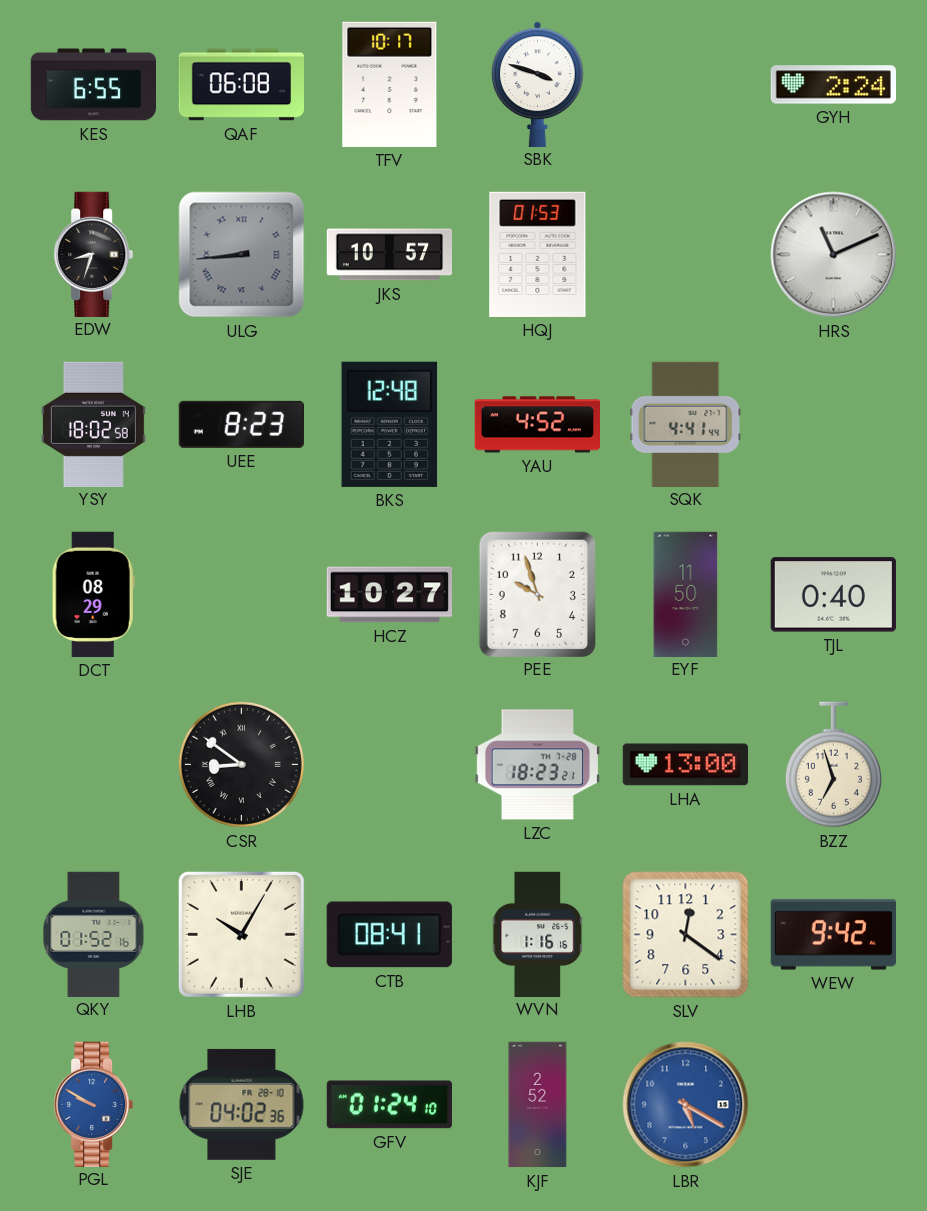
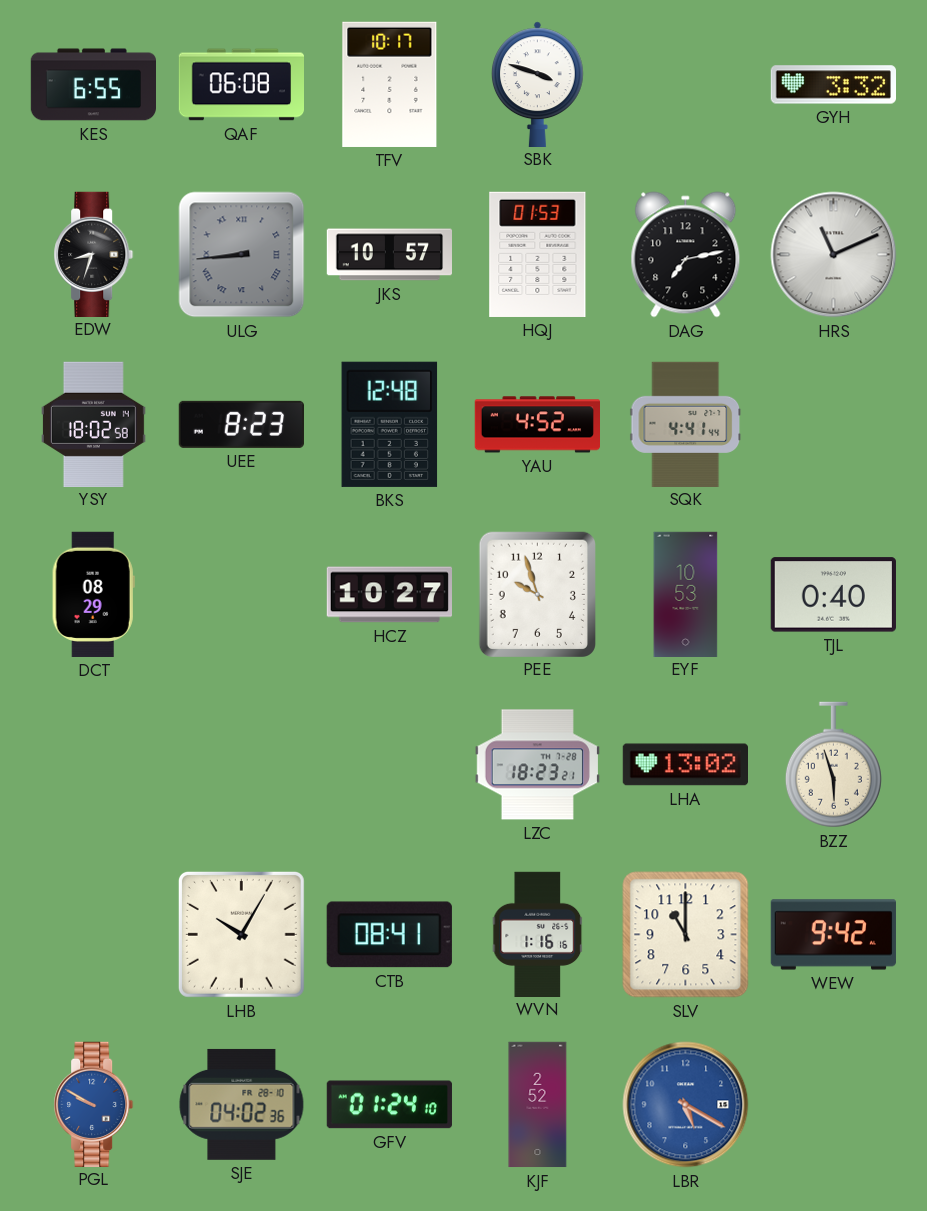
GYH: 2:24 -> 3:32 (833, 85)
DAG: none -> 7:13 (686, 255)
EYF: 11:50 -> 10:53 (686, 594)
CSR: 8:51 -> none (241, 764)
LHA: 13:00 -> 13:02 (685, 765)
BZZ: 6:57 -> 5:57 (833, 765)
QKY: 01:52 -> none (94, 934)
SLV: 12:21 -> 11:00 (686, 935)
